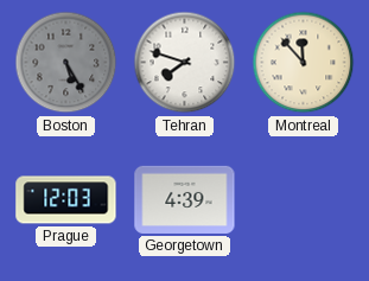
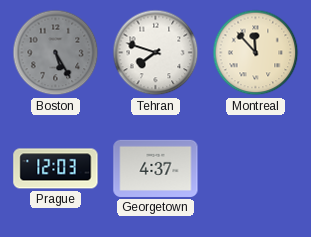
Georgetown: 4:39 -> 4:37 (156, 168)
